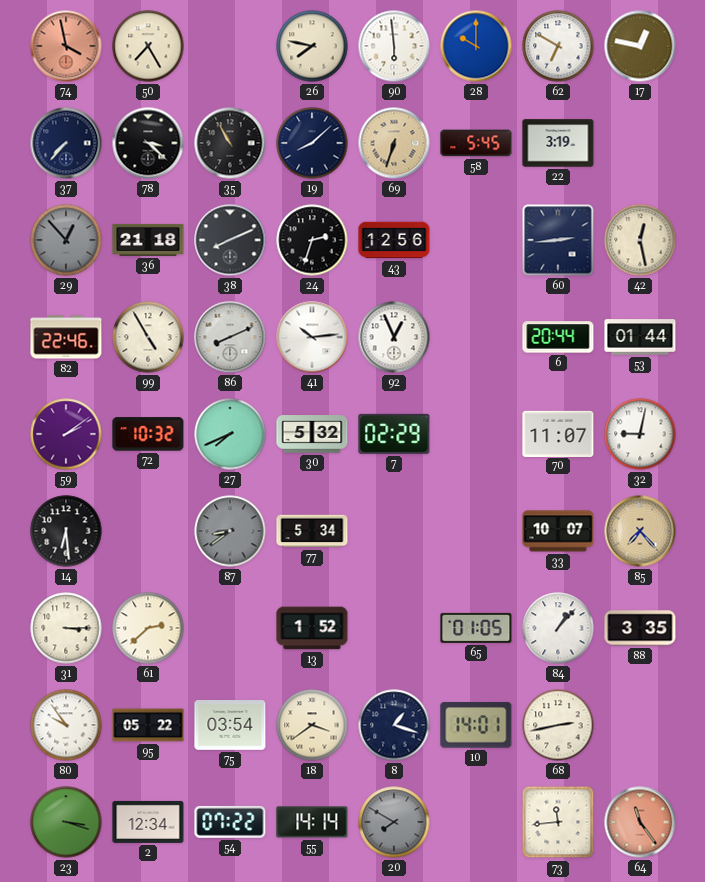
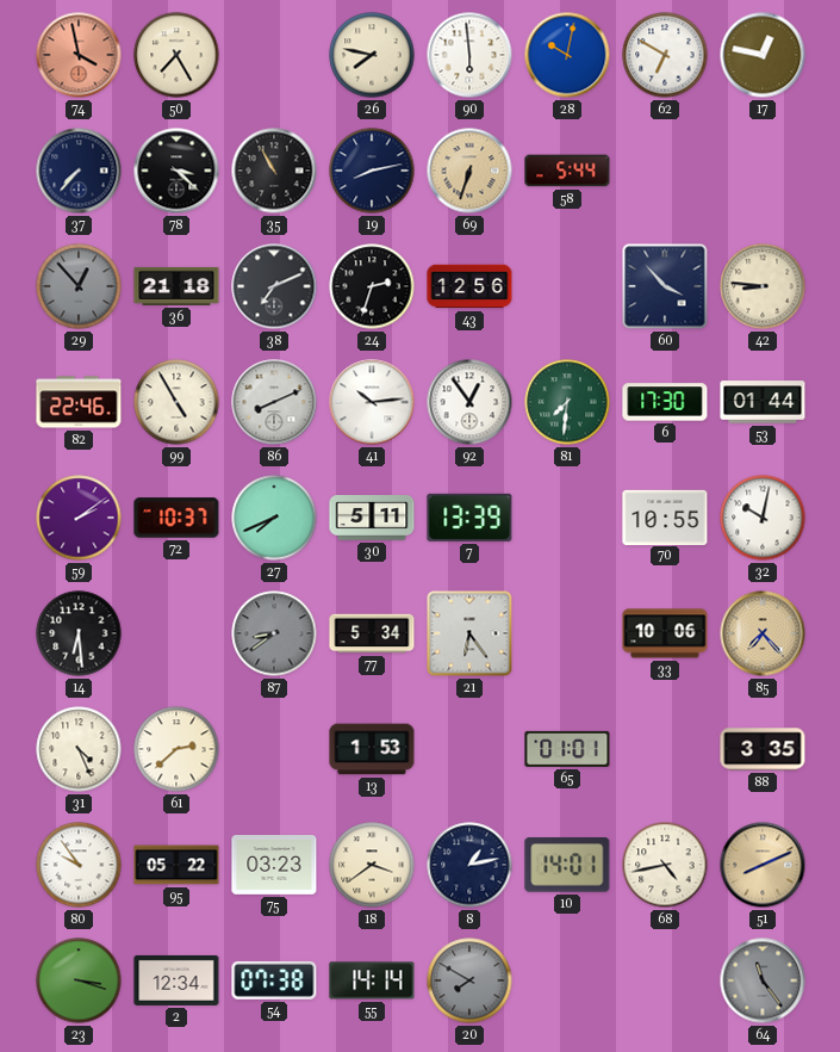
28: 10:00 -> 10:02 (567, 55)
19: 8:08 -> 8:13 (372, 171)
58: 5:45 -> 5:44 (567, 171)
22: 3:19 -> none (558, 143)
38: 8:11 -> 7:11 (274, 286)
60: 2:44 -> 3:53 (665, 286)
42: 12:28 -> 8:46 (763, 286)
92: 12:56 -> 12:54 (469, 402)
81: none -> 7:31 (567, 402)
6: 20:44 -> 17:30 (665, 402)
72: 10:32 -> 10:37 (176, 518)
30: 5:32 -> 5:11 (372, 519)
7: 02:29 -> 13:39 (469, 518)
70: 11:07 -> 10:55 (665, 516)
32: 9:02 -> 10:02 (763, 518)
21: none -> 6:24 (469, 633)
33: 10:07 -> 10:06 (665, 633)
31: 3:15 -> 4:26 (79, 749)
13: 1:52 -> 1:53 (372, 749)
65: 01:05 -> 01:01 (567, 749)
84: 1:07 -> none (558, 628)
75: 03:54 -> 03:23 (274, 866)
8: 1:18 -> 1:13 (469, 865)
68: 2:43 -> 4:43 (665, 865)
51: none -> 8:11 (763, 865)
54: 07:22 -> 07:38 (274, 980)
73: 11:44 -> none (558, 822)
64 dial: salmon -> grey (763, 980)
